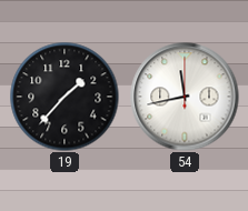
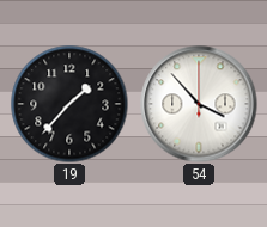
54: 11:43 -> 3:53 (199, 104)
